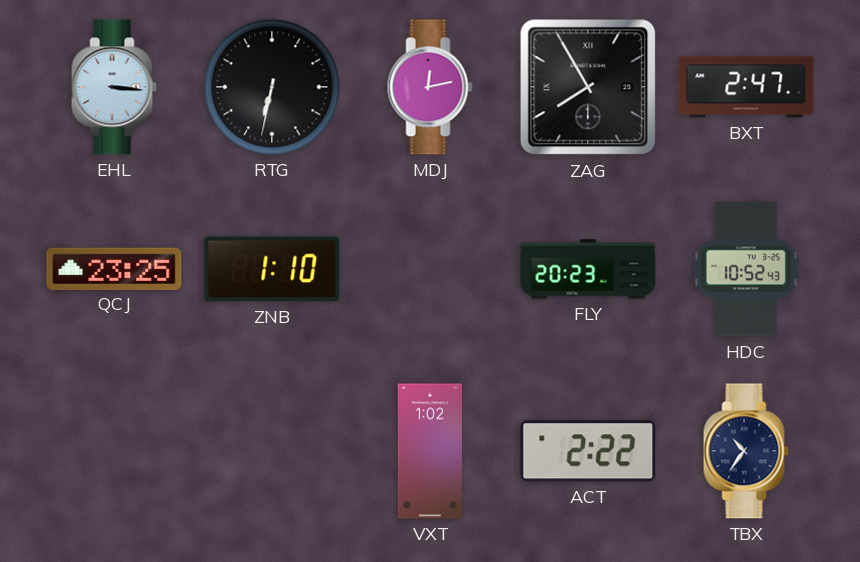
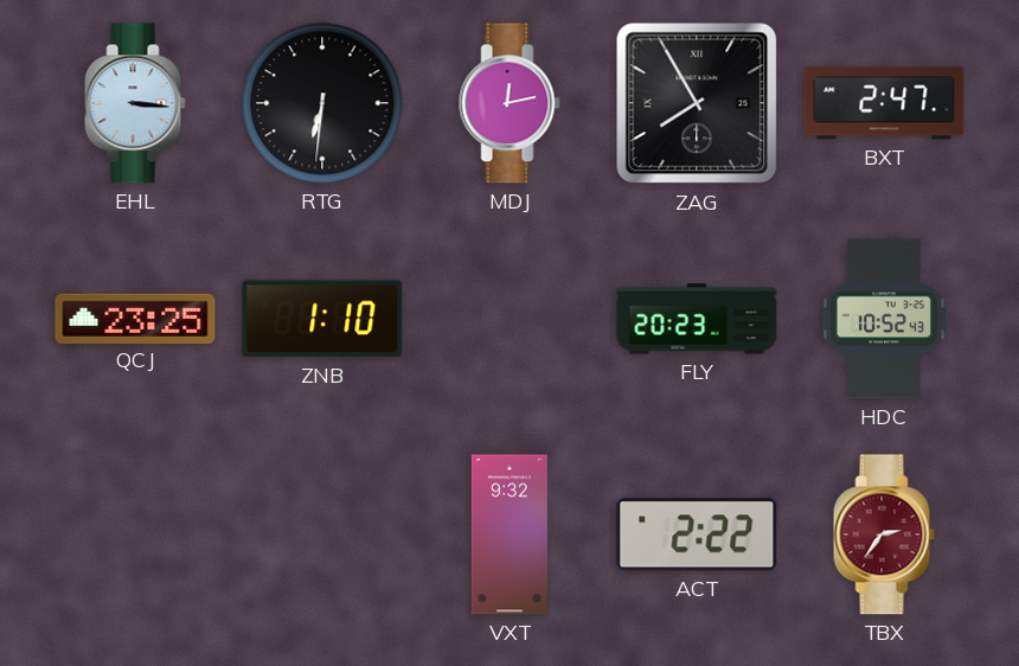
RTG: 6:32 -> 6:31 (322, 103)
VXT: 1:02 -> 9:32 (509, 534)
TBX: 10:36 -> 2:36 (884, 534)
TBX dial: navy -> burgundy (884, 534)
